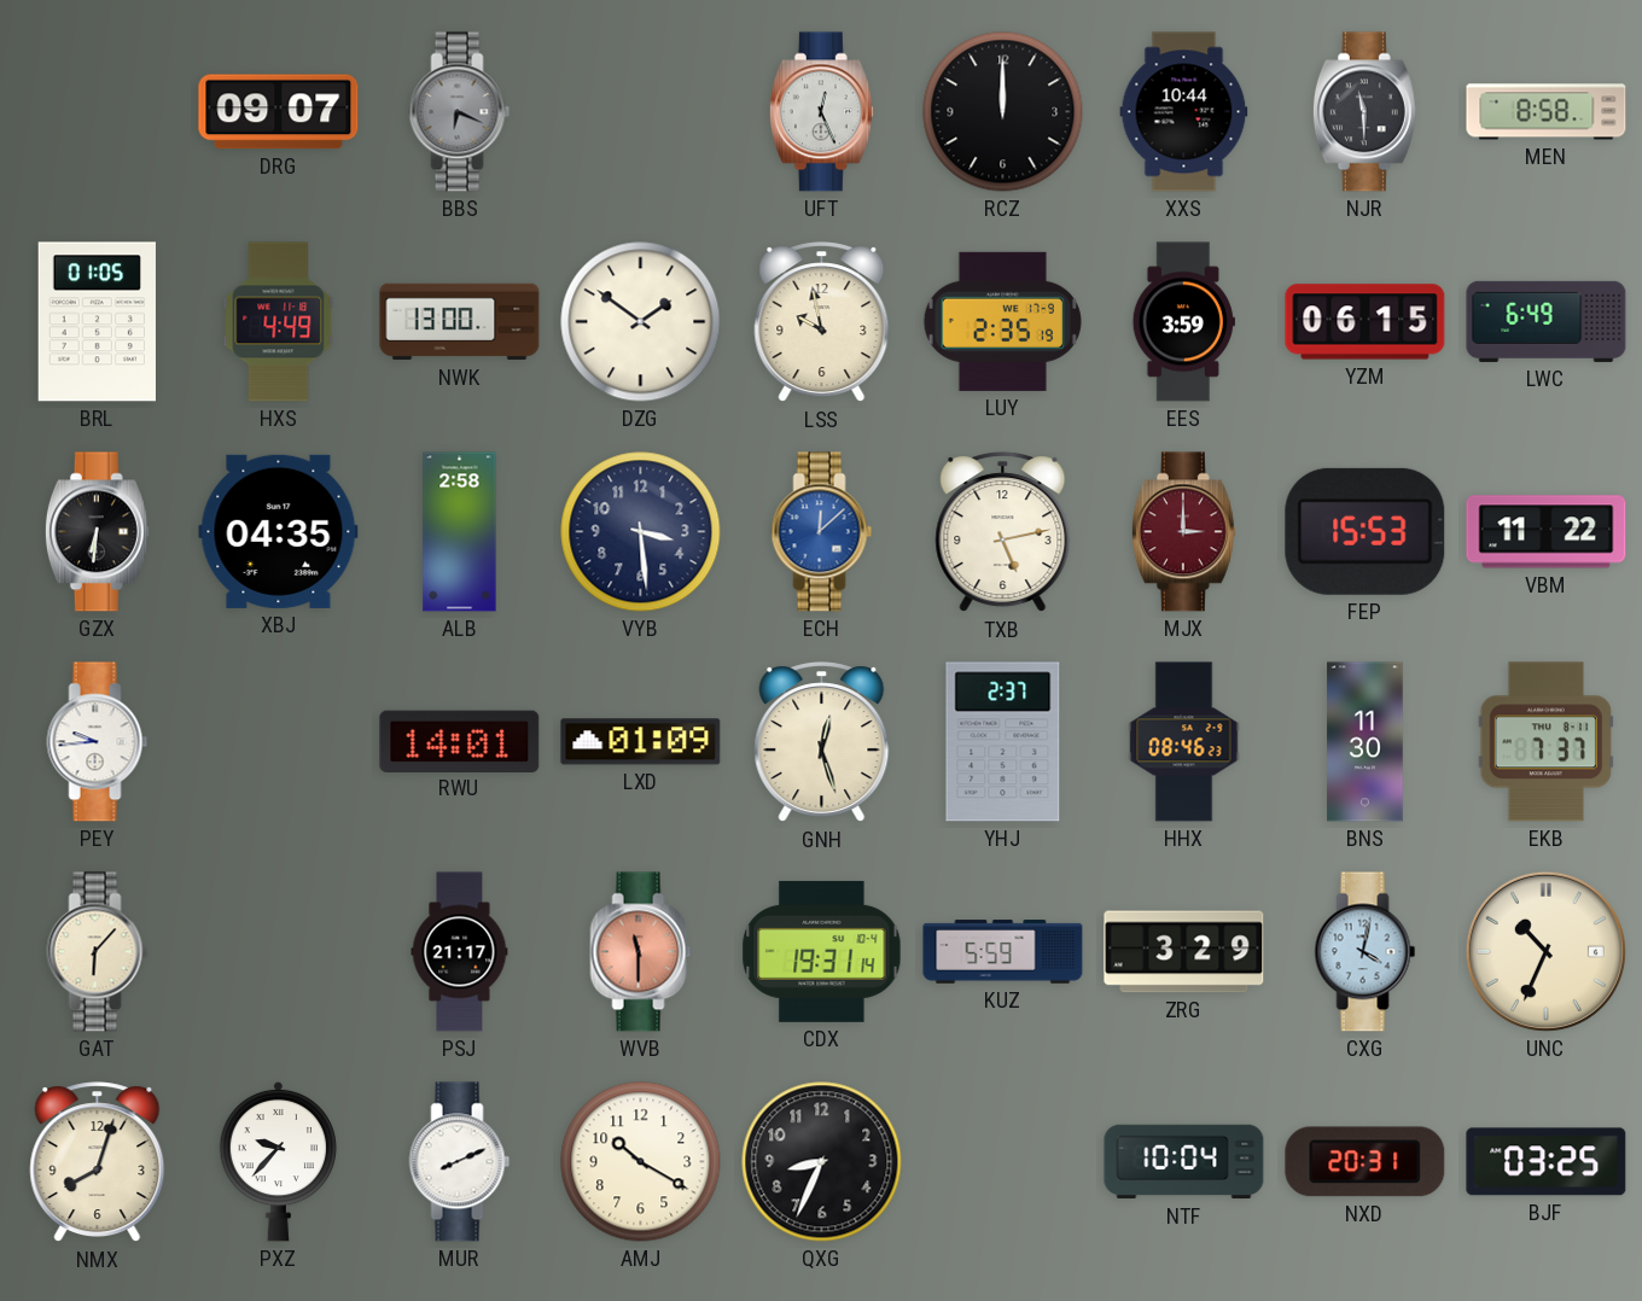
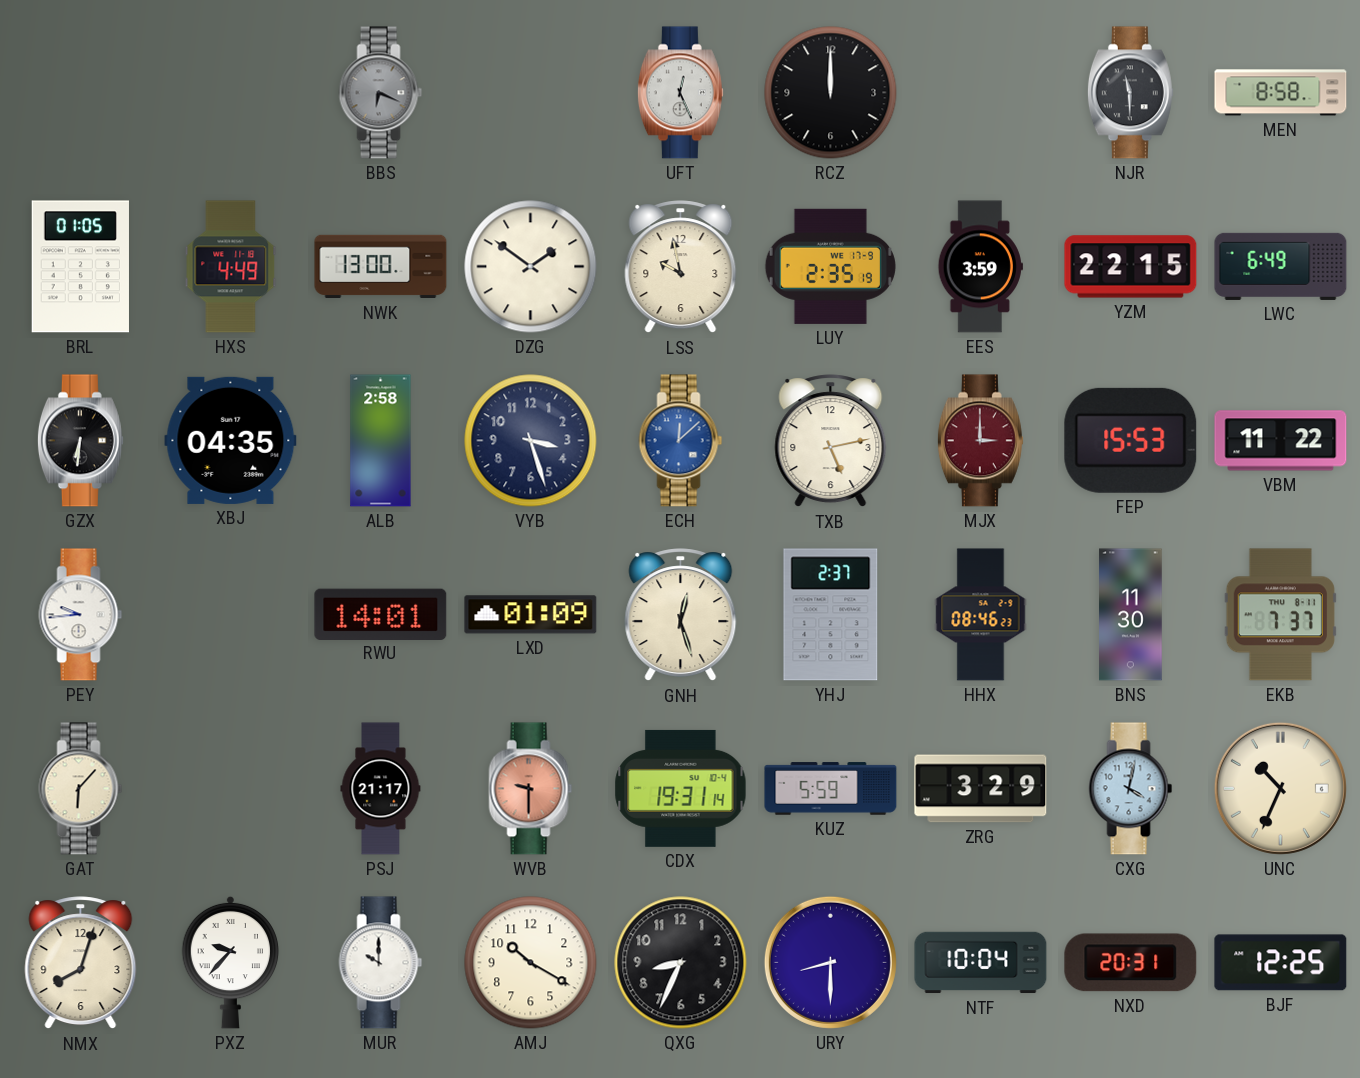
DRG: 09:07 -> none (279, 112)
XXS: 10:44 -> none (1184, 112)
YZM: 06:15 -> 22:15 (1131, 267)
VYB: 3:29 -> 3:27 (531, 441)
WVB: 11:30 -> 9:30 (531, 789)
MUR: 8:11 -> 10:00 (381, 963)
URY: none -> 8:30 (830, 962)
BJF: 03:25 -> 12:25 (1281, 963)
